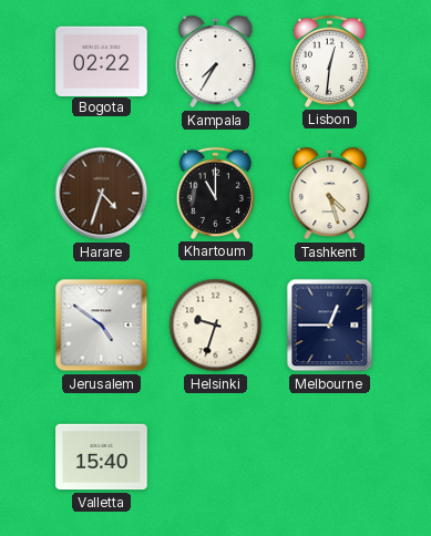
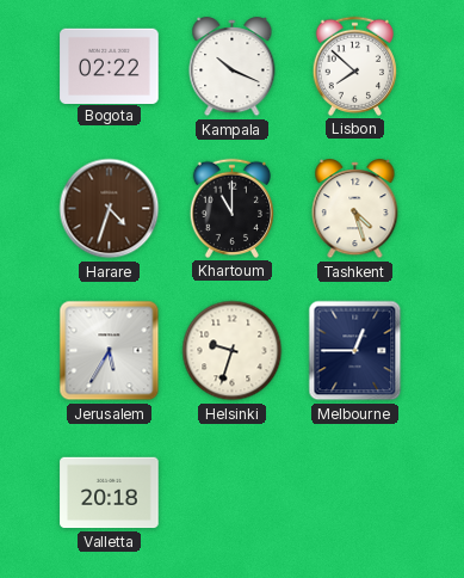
Kampala: 7:35 -> 10:19 (233, 67)
Lisbon: 12:31 -> 7:52 (354, 66)
Jerusalem: 4:51 -> 5:35 (110, 351)
Valletta: 15:40 -> 20:18 (110, 493)
